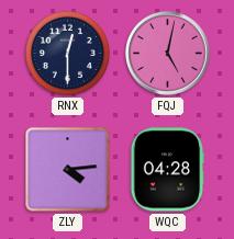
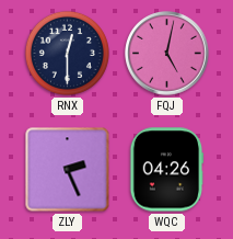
ZLY: 4:14 -> 2:26 (68, 170)
WQC: 04:28 -> 04:26 (166, 170)
